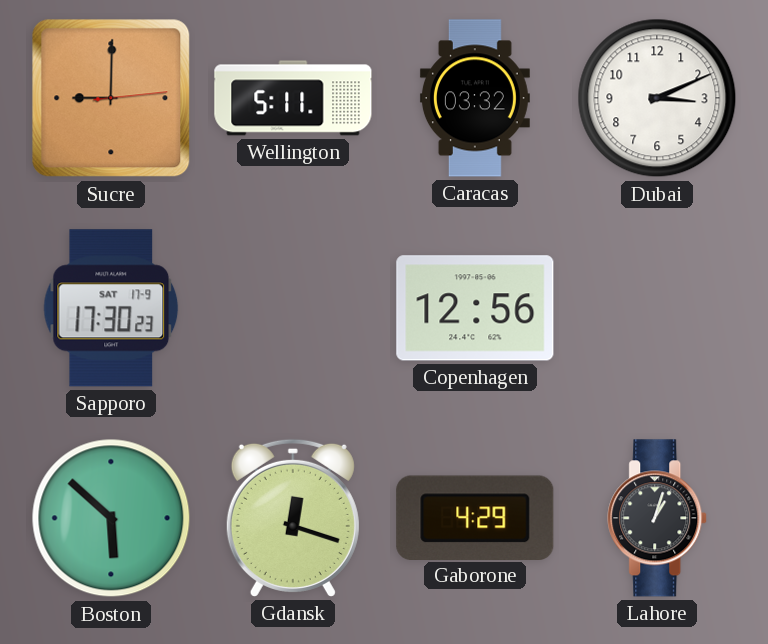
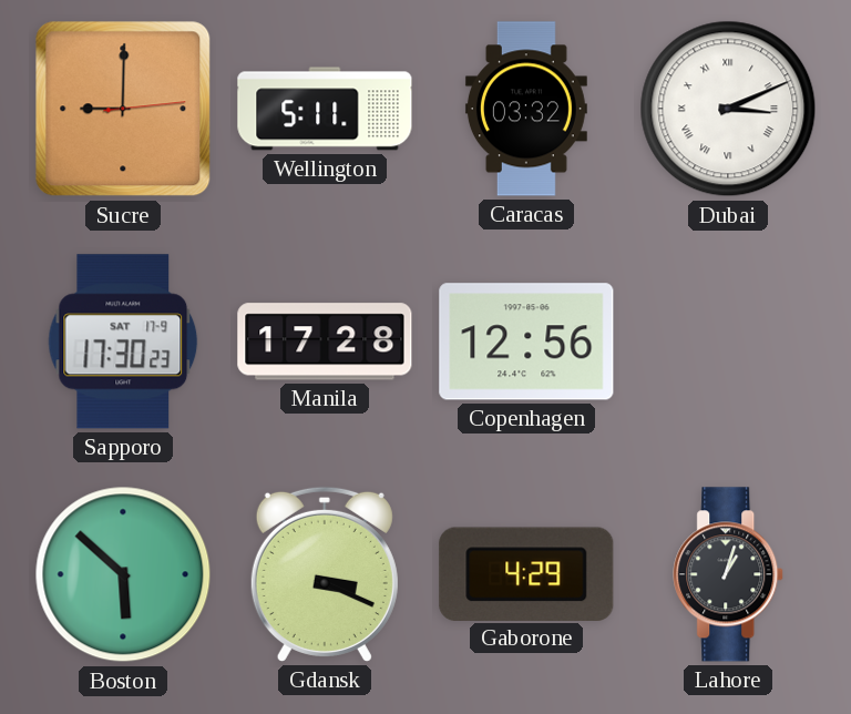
Dubai numerals: Arabic -> Roman (728, 109)
Manila: none -> 17:28 (325, 341)
Gdansk: 12:18 -> 3:19 (325, 574)
